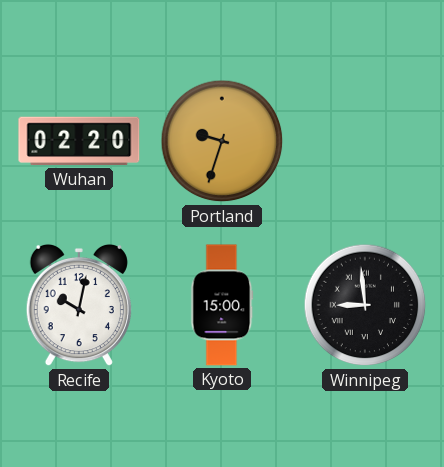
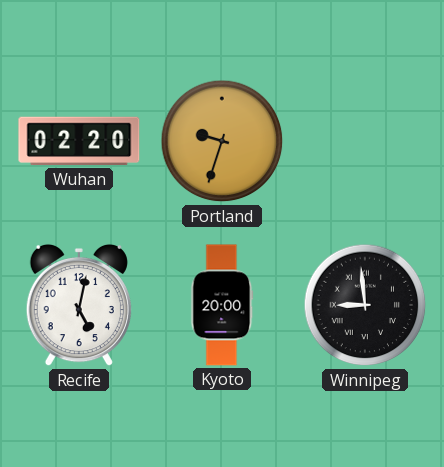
Recife: 10:02 -> 5:02 (79, 305)
Kyoto: 15:00 -> 20:00 (222, 305)
